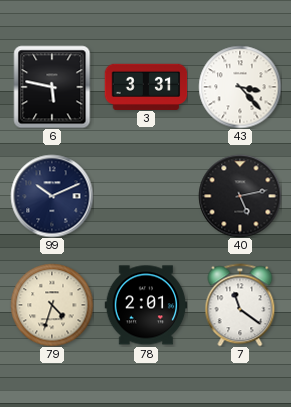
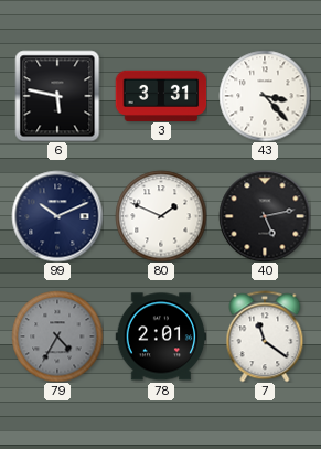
80: none -> 1:49 (161, 216)
79: 4:33 -> 4:35 (57, 336)
79 dial: cream -> grey (57, 336)
